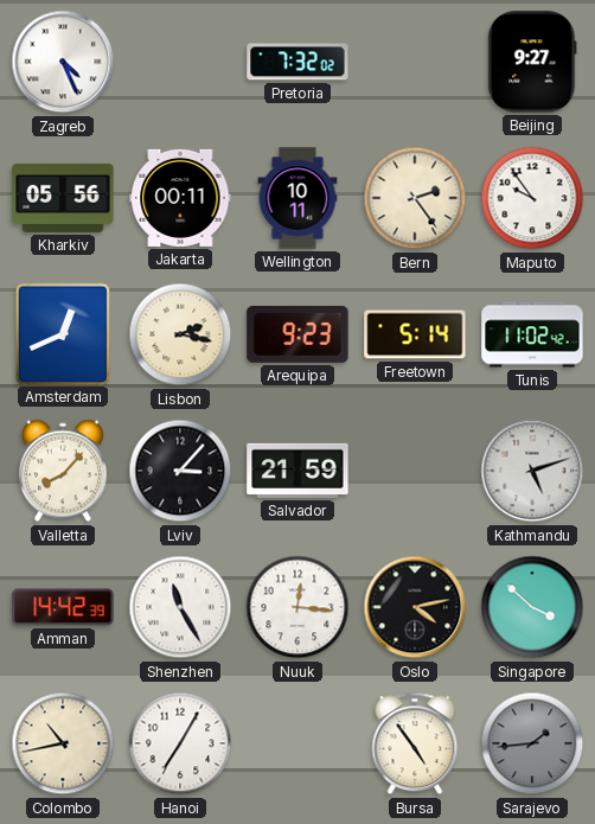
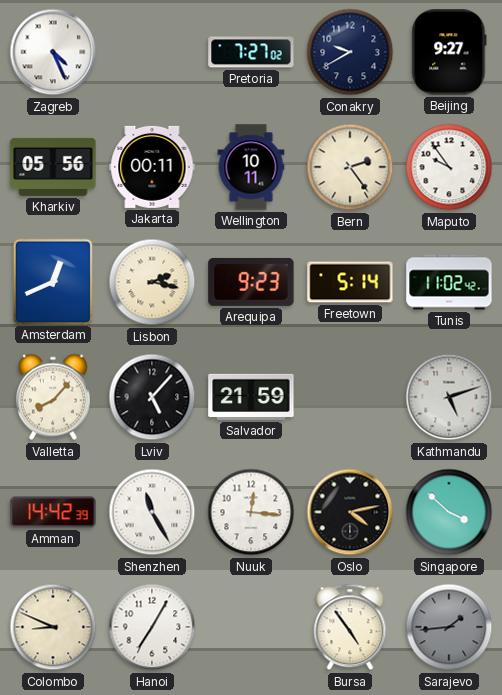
Pretoria: 7:32 -> 7:27 (251, 52)
Conakry: none -> 9:40 (350, 52)
Lviv: 3:07 -> 5:07 (152, 397)
Colombo: 10:43 -> 8:49 (53, 627)
